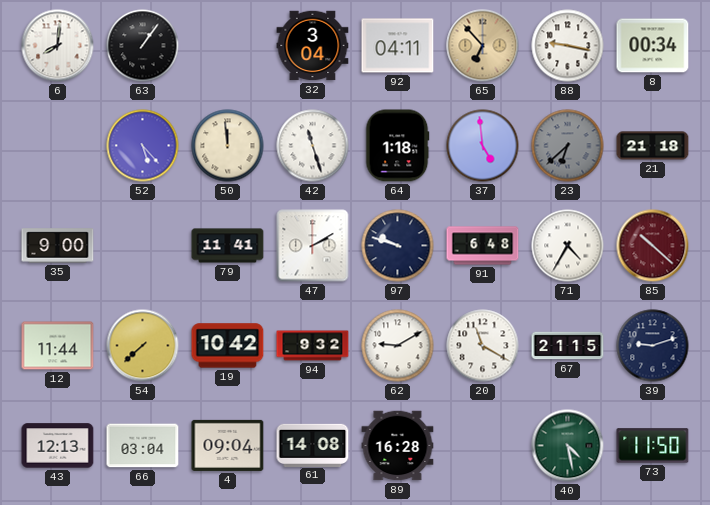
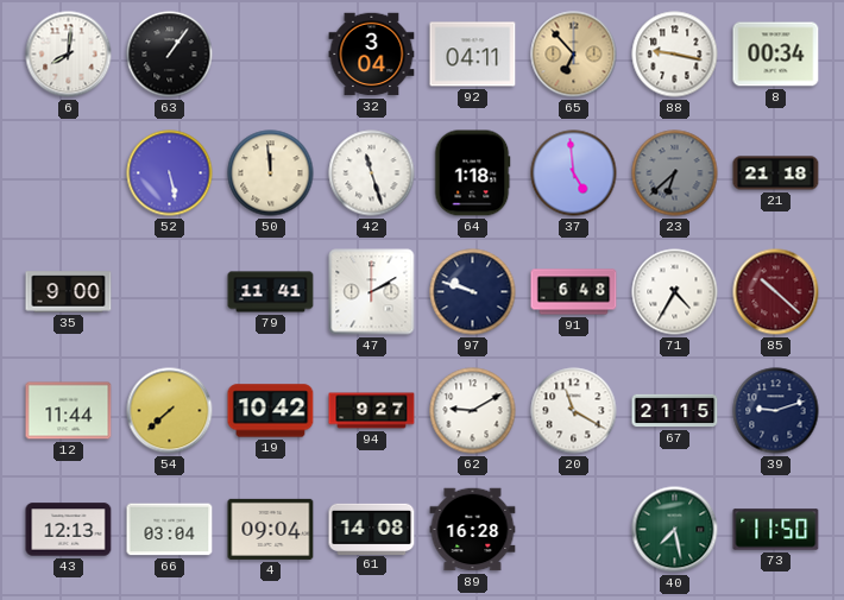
52: 5:23 -> 5:28 (170, 173)
94: 9:32 -> 9:27 (372, 411)
40: 4:28 -> 7:28 (675, 530)
